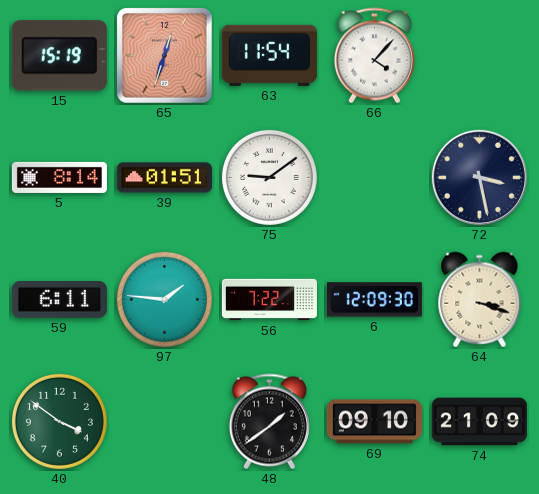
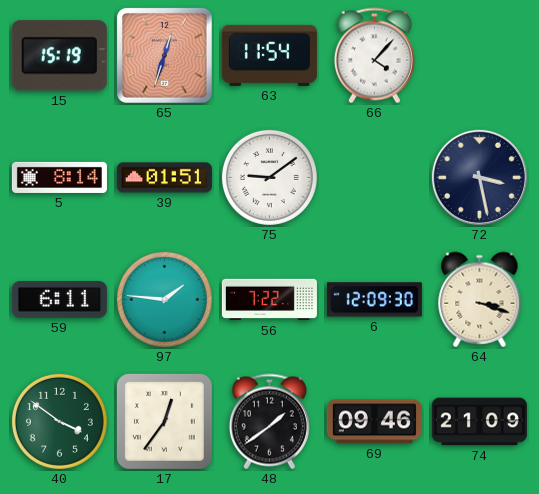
17: none -> 12:36 (164, 421)
69: 09:10 -> 09:46 (374, 422)
